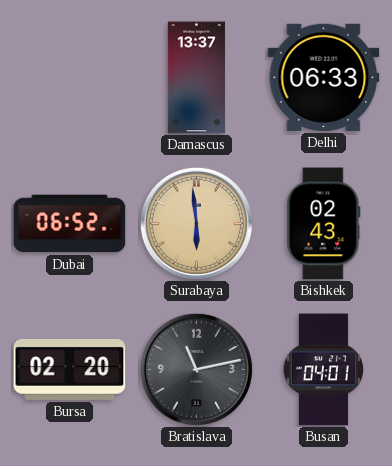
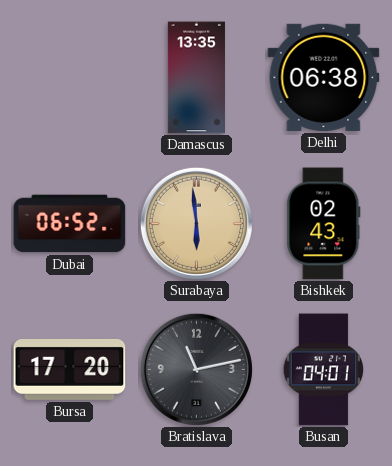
Damascus: 13:37 -> 13:35 (196, 78)
Delhi: 06:33 -> 06:38 (324, 77)
Bursa: 02:20 -> 17:20 (70, 369)
